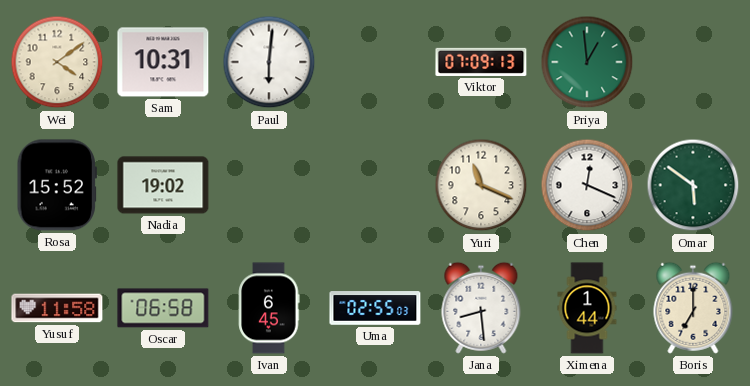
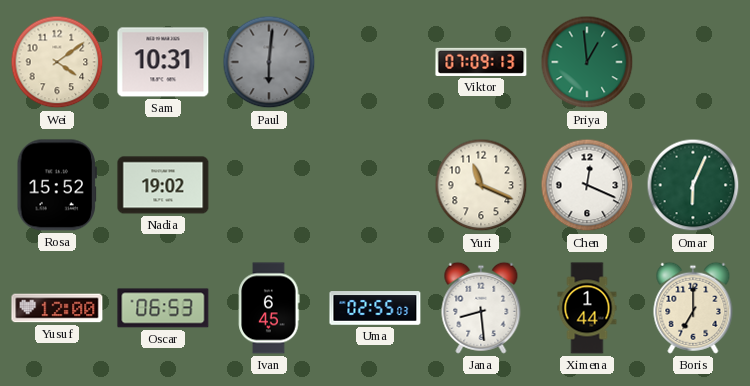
Paul dial: white -> grey (269, 62)
Omar: 5:51 -> 6:04 (693, 185)
Yusuf: 11:58 -> 12:00 (57, 308)
Oscar: 06:58 -> 06:53 (163, 308)
